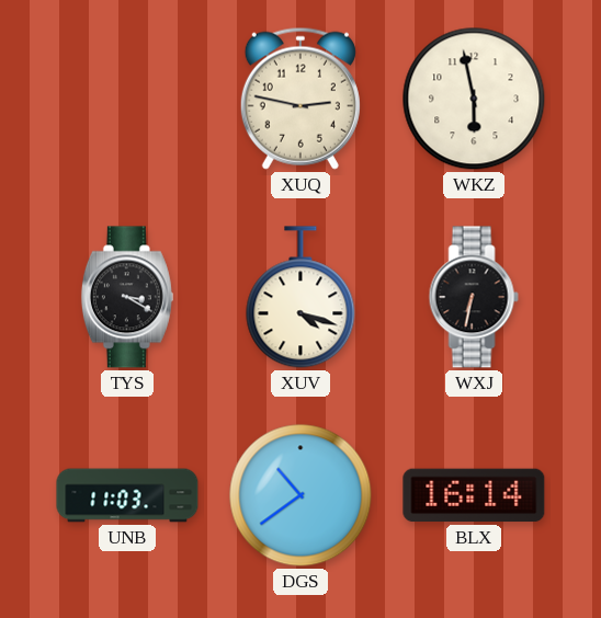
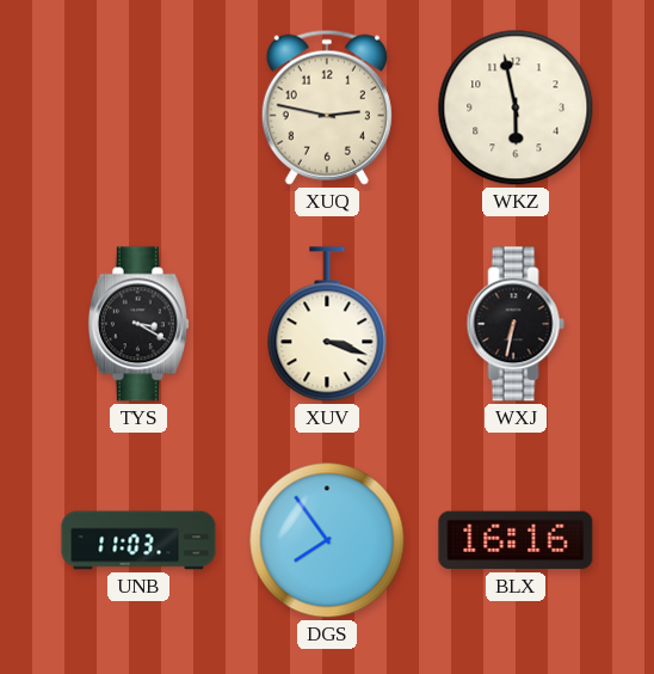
XUV: 4:18 -> 3:18 (327, 324)
DGS: 10:39 -> 7:54 (327, 540)
BLX: 16:14 -> 16:16 (516, 540)
